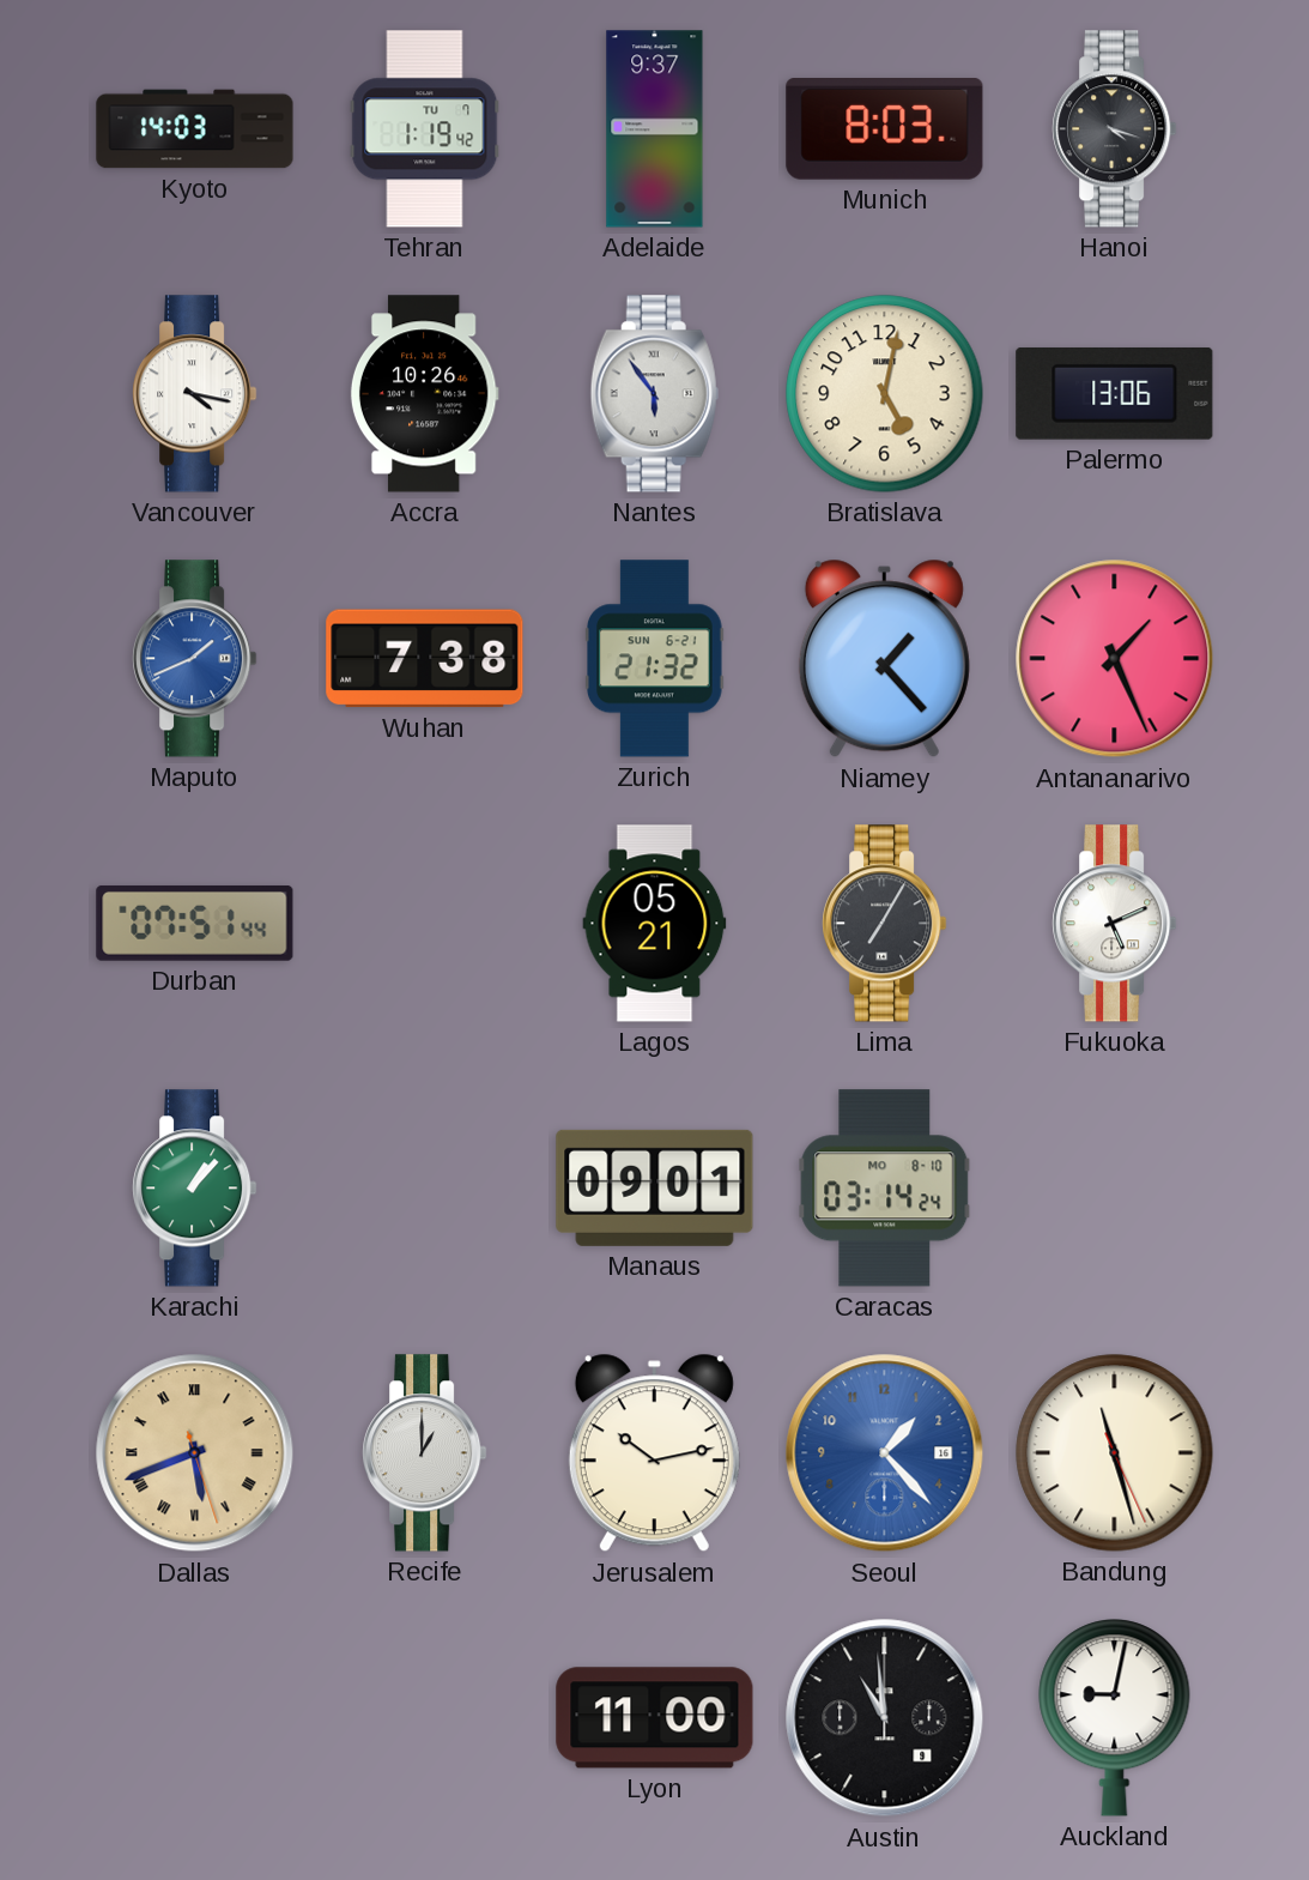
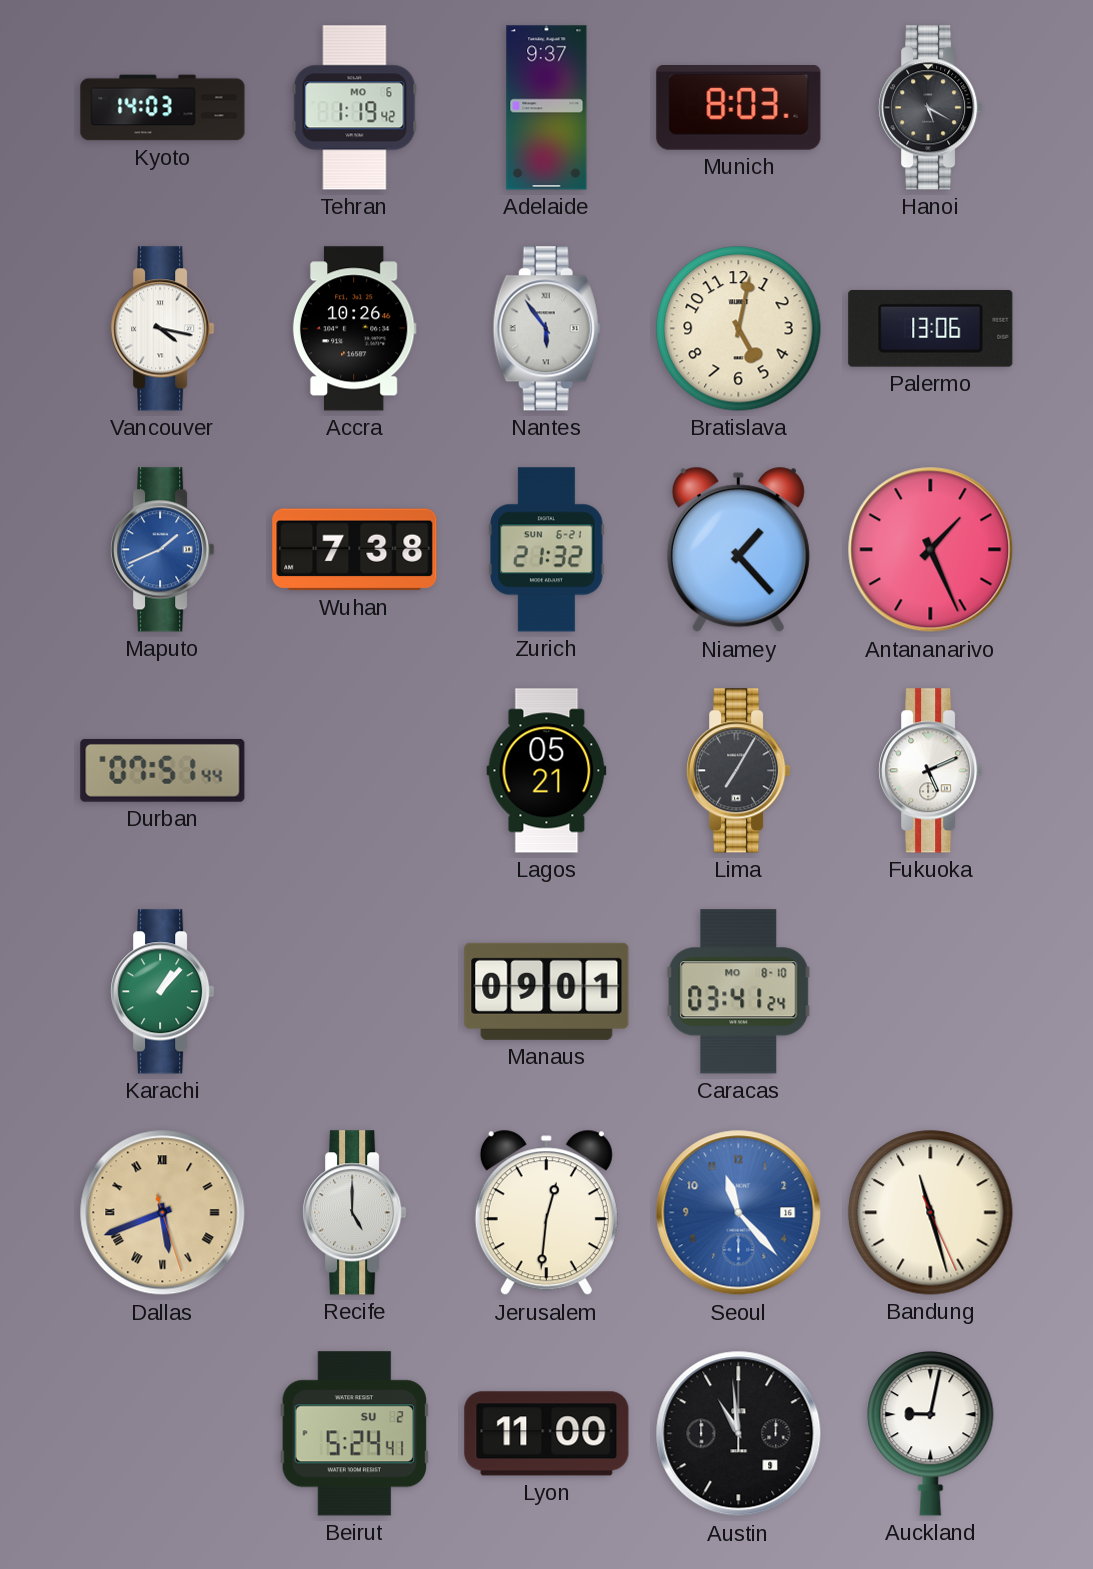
Tehran date: TU 7 -> MO 6 (355, 108)
Hanoi: 4:18 -> 5:20 (931, 108)
Caracas: 03:14 -> 03:41 (739, 992)
Recife: 1:00 -> 5:00 (355, 1213)
Jerusalem: 10:13 -> 12:31 (546, 1213)
Seoul: 1:23 -> 11:23 (739, 1213)
Beirut: none -> 5:24 (354, 1434)
